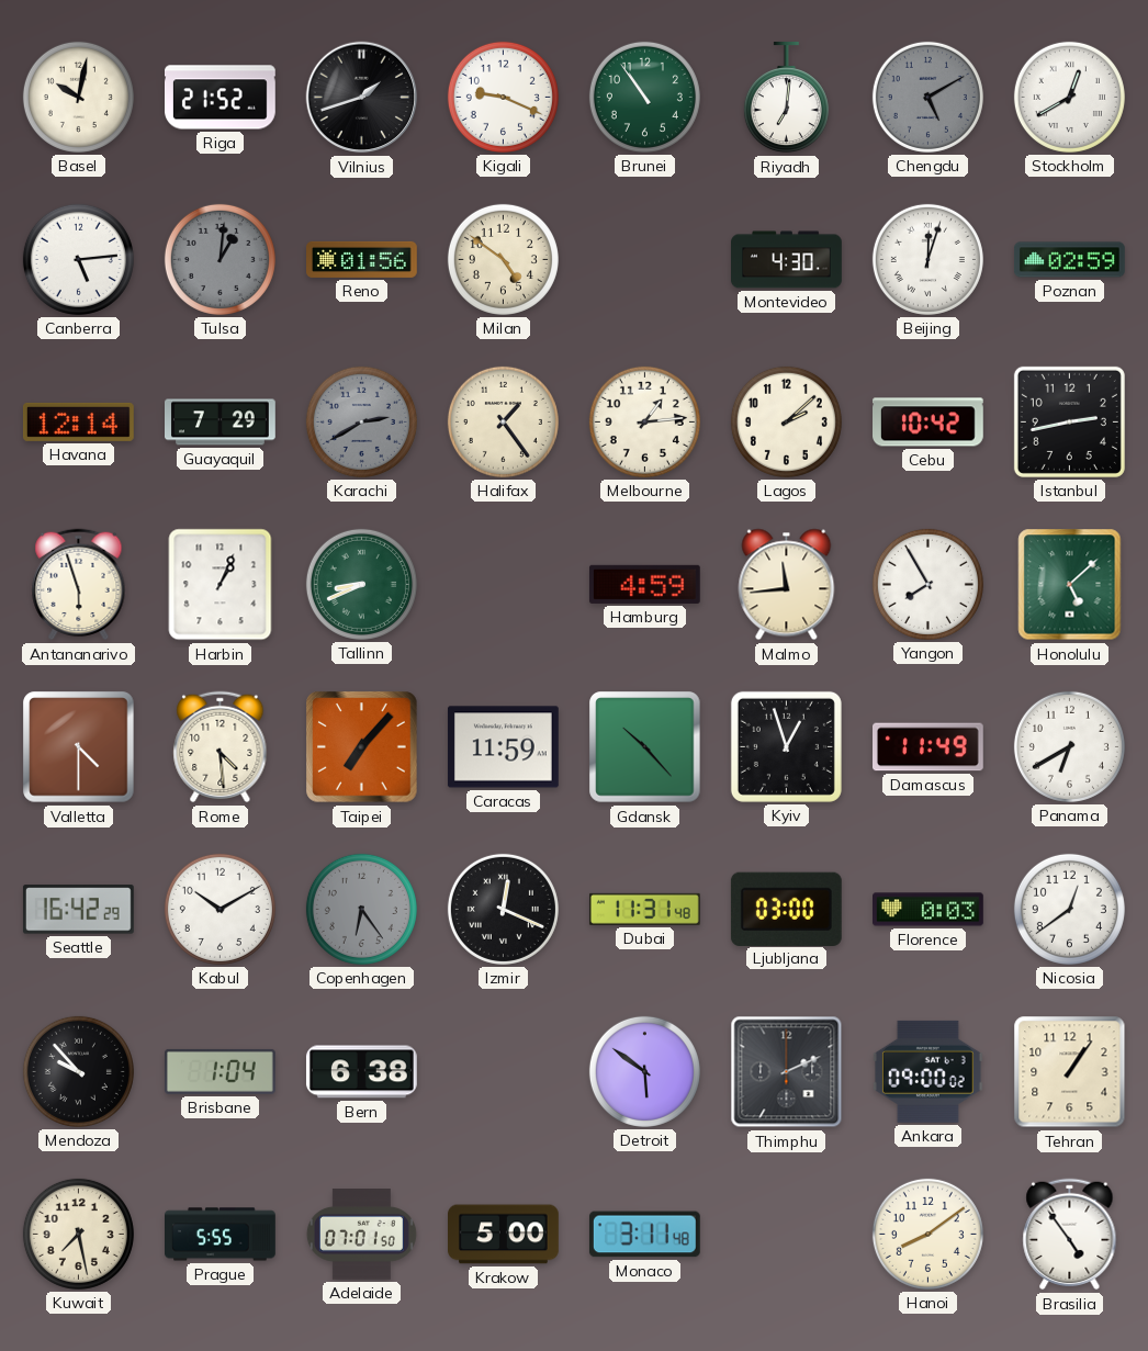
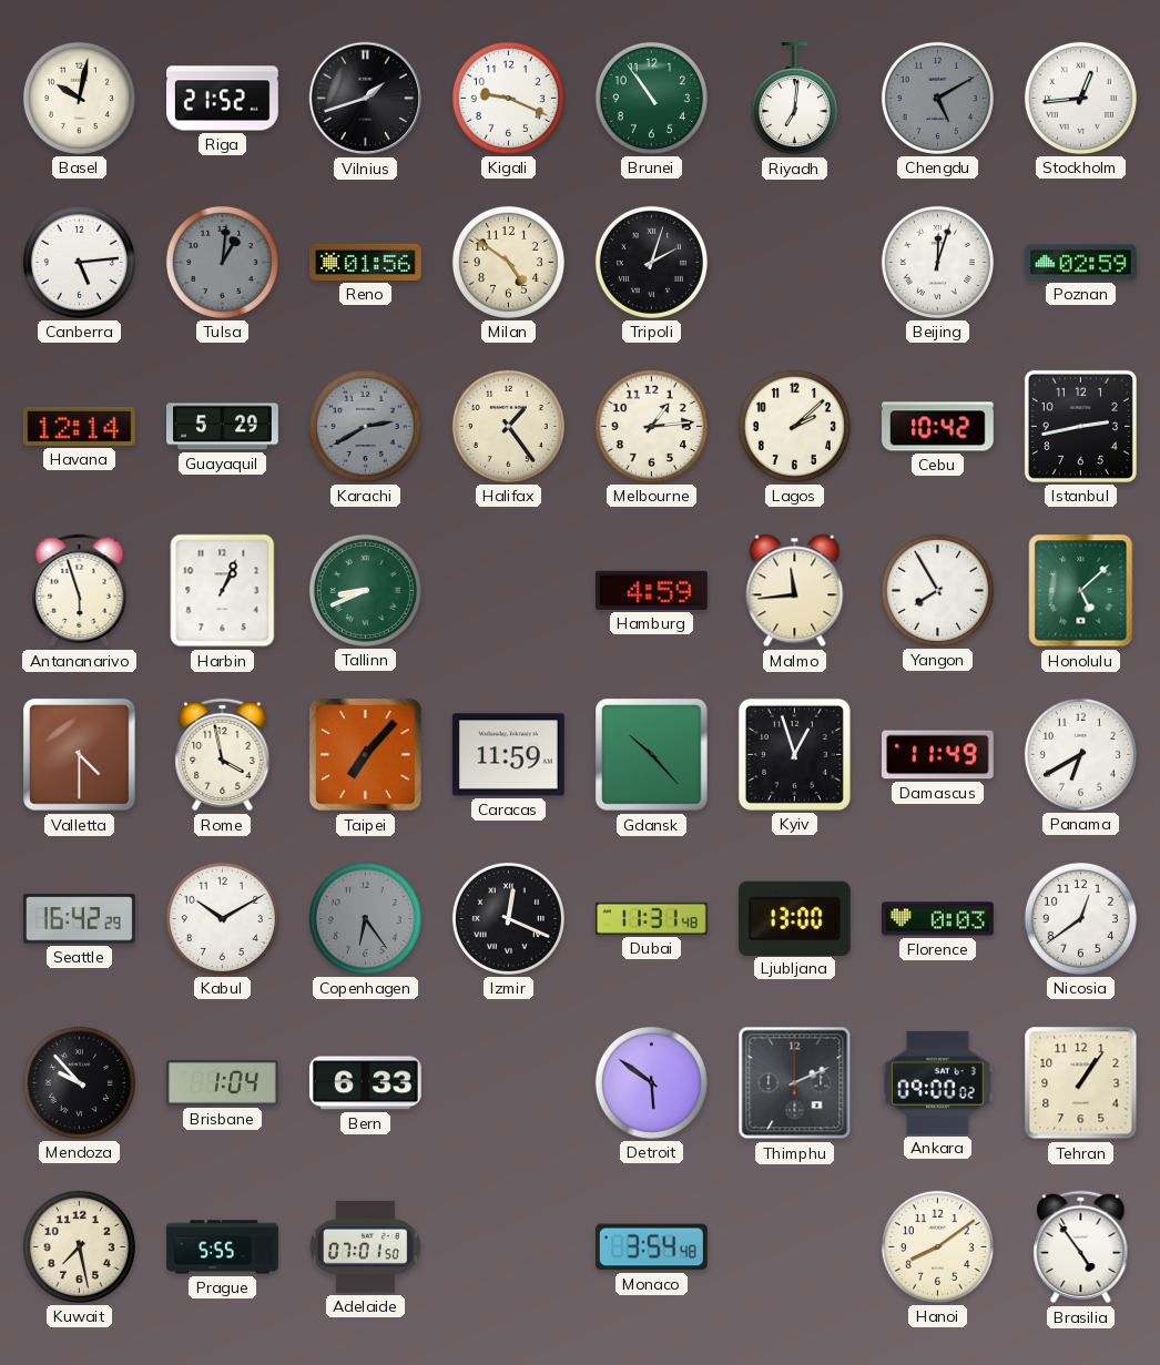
Stockholm: 12:40 -> 12:44 (1080, 98)
Tripoli: none -> 2:03 (651, 262)
Montevideo: 4:30 -> none (787, 260)
Guayaquil: 7:29 -> 5:29 (223, 427)
Rome: 4:29 -> 3:58 (223, 755)
Ljubljana: 03:00 -> 13:00 (794, 918)
Bern: 6:38 -> 6:33 (365, 1083)
Krakow: 5:00 -> none (504, 1235)
Monaco: 3:11 -> 3:54 (651, 1247)
